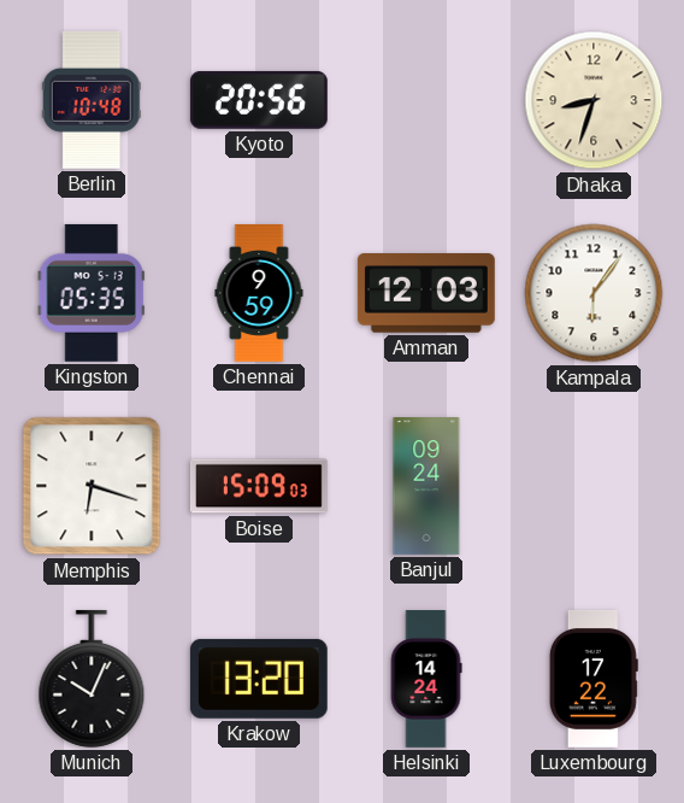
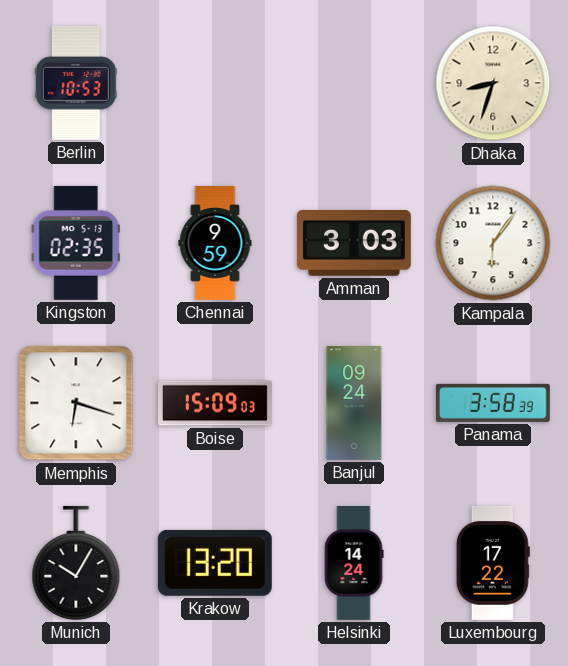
Berlin: 10:48 -> 10:53 (76, 83)
Kyoto: 20:56 -> none (259, 100)
Kingston: 05:35 -> 02:35 (76, 243)
Amman: 12:03 -> 3:03 (354, 244)
Panama: none -> 3:58 (493, 403)
Munich: 10:04 -> 10:05 (76, 563)
